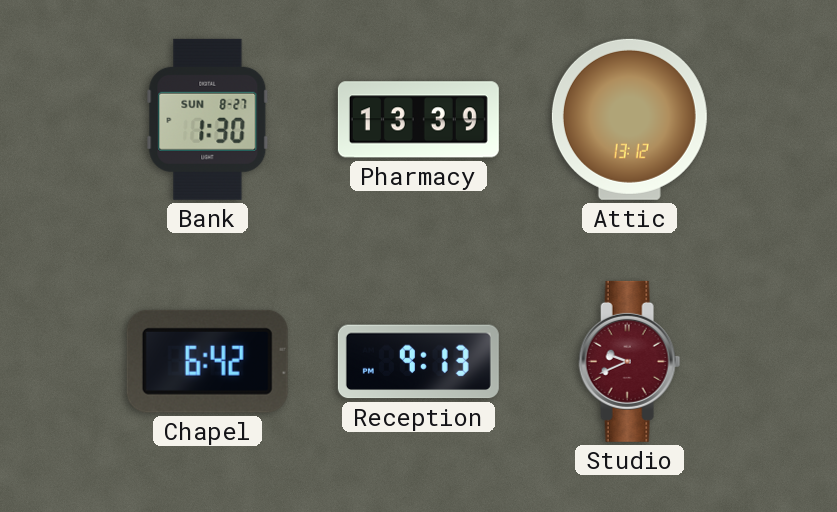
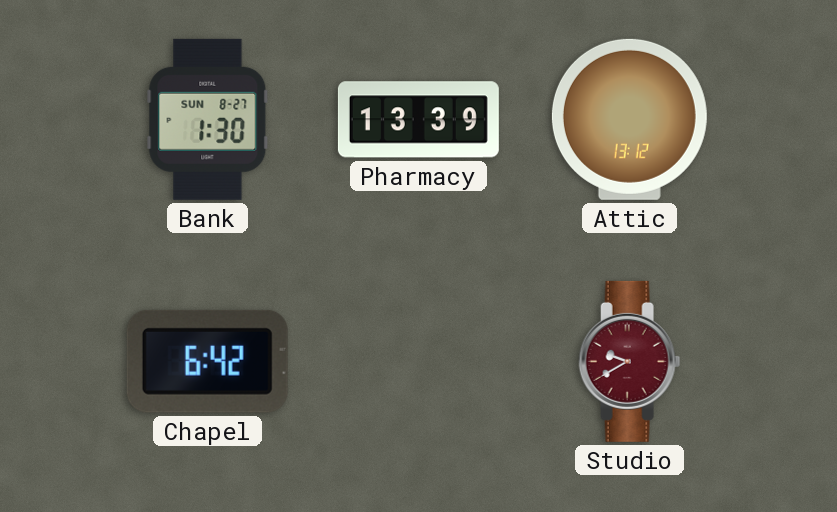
Reception: 9:13 -> none (418, 362)
Studio: 9:41 -> 9:40 (630, 361)
